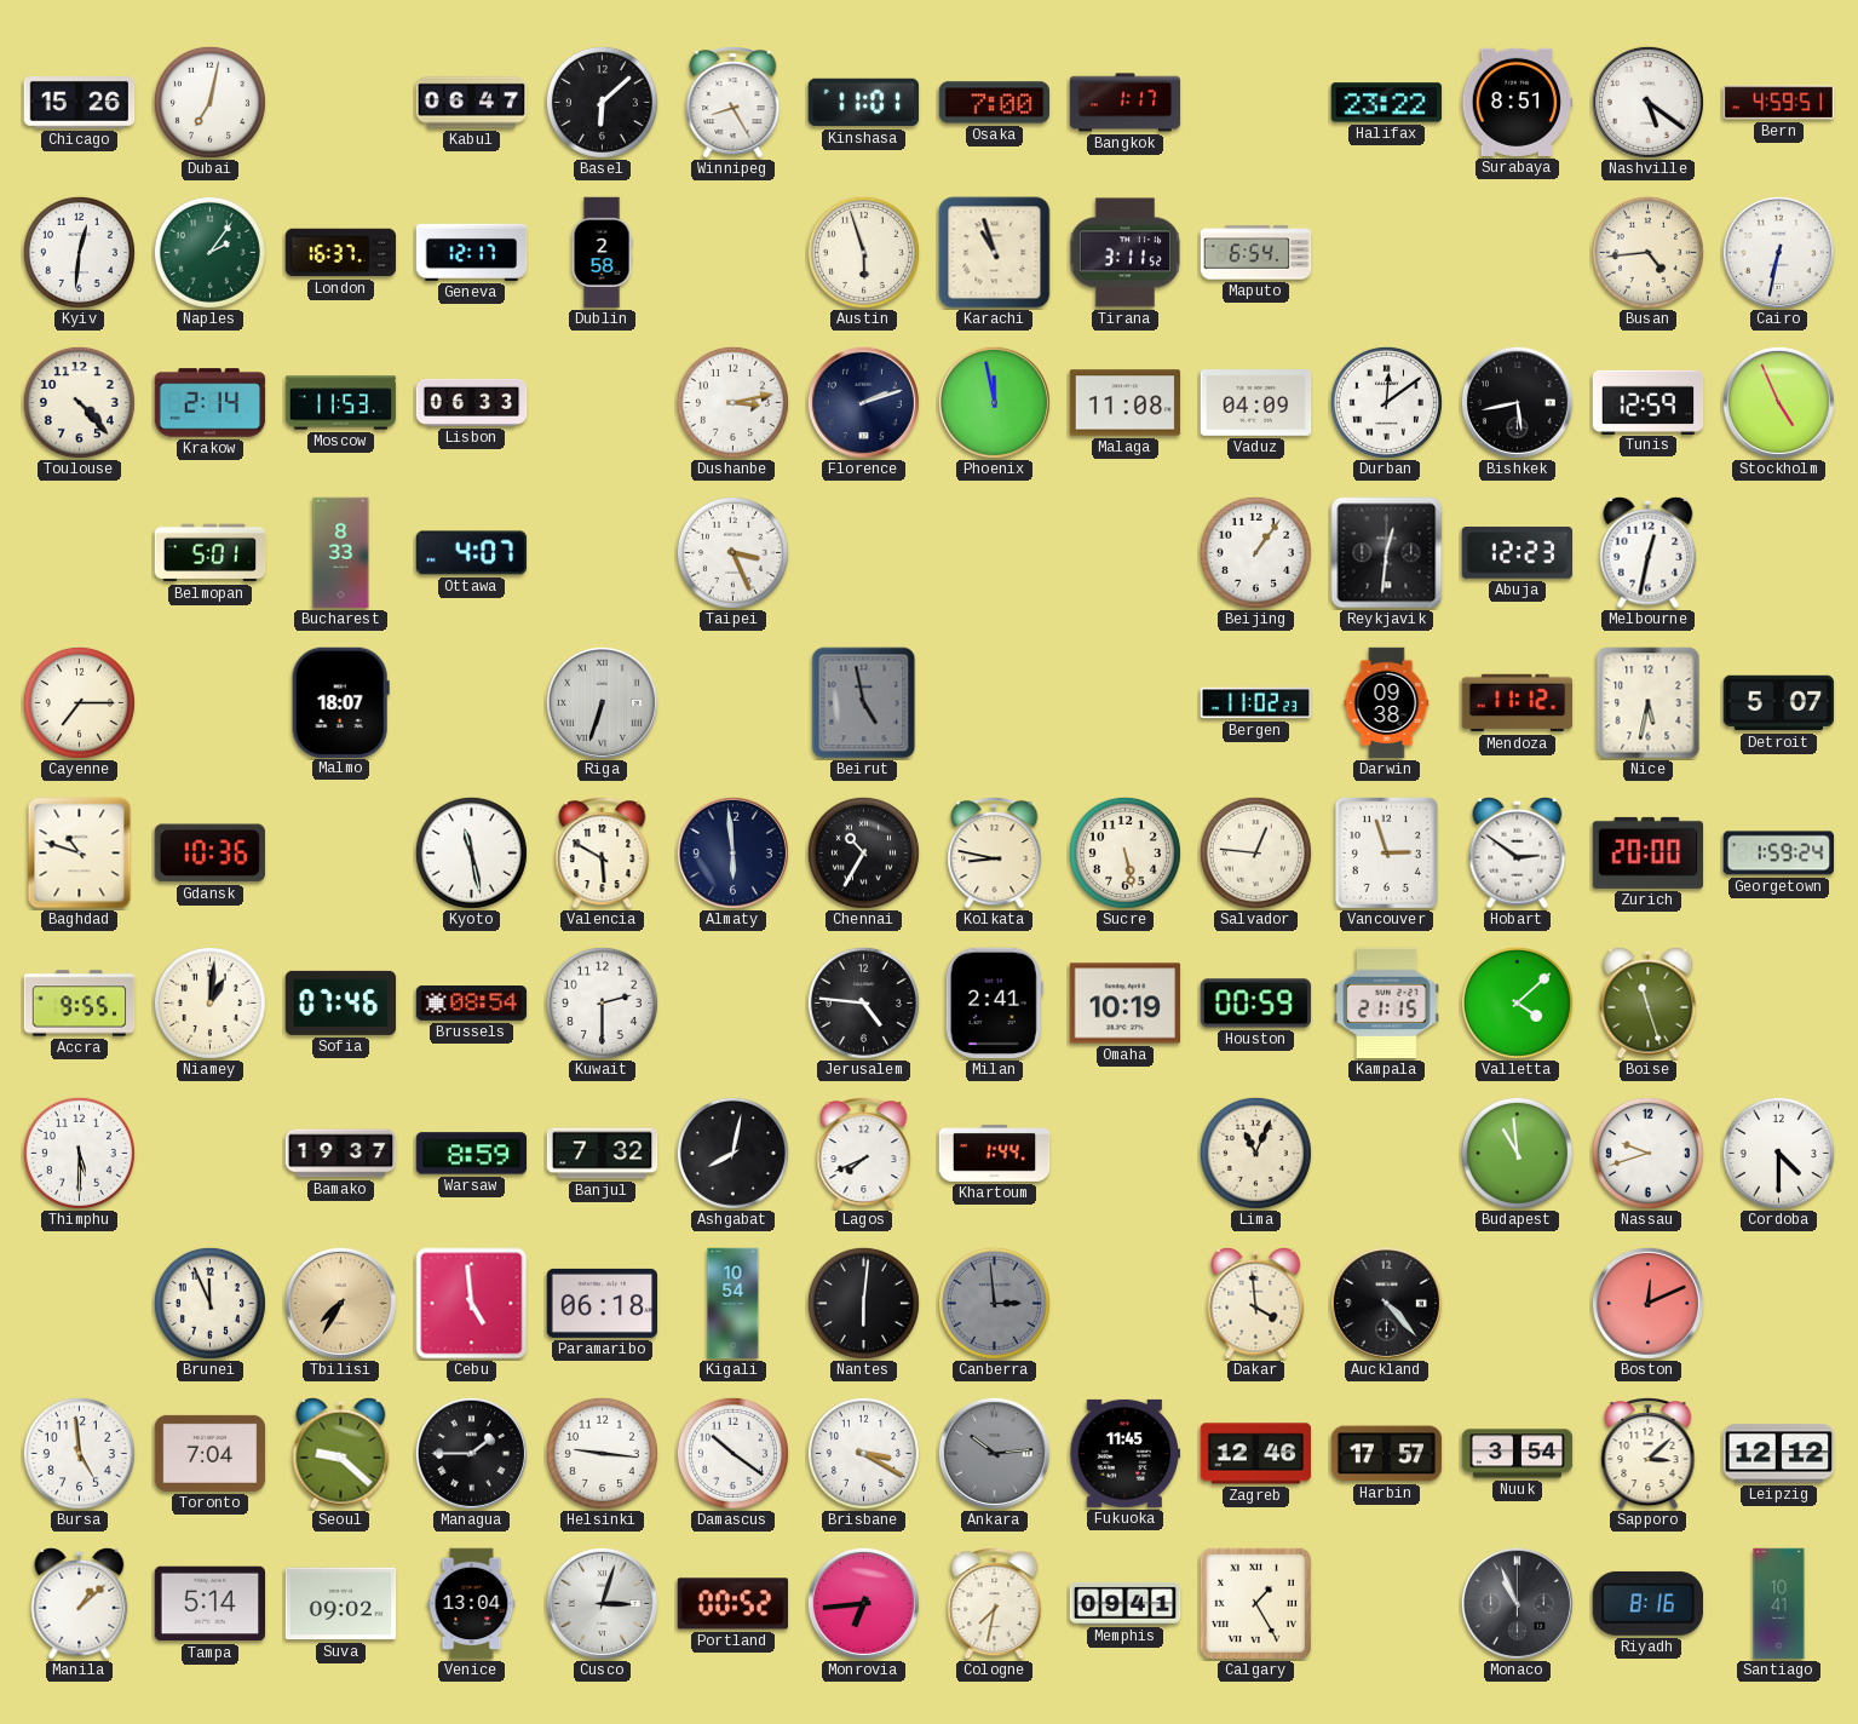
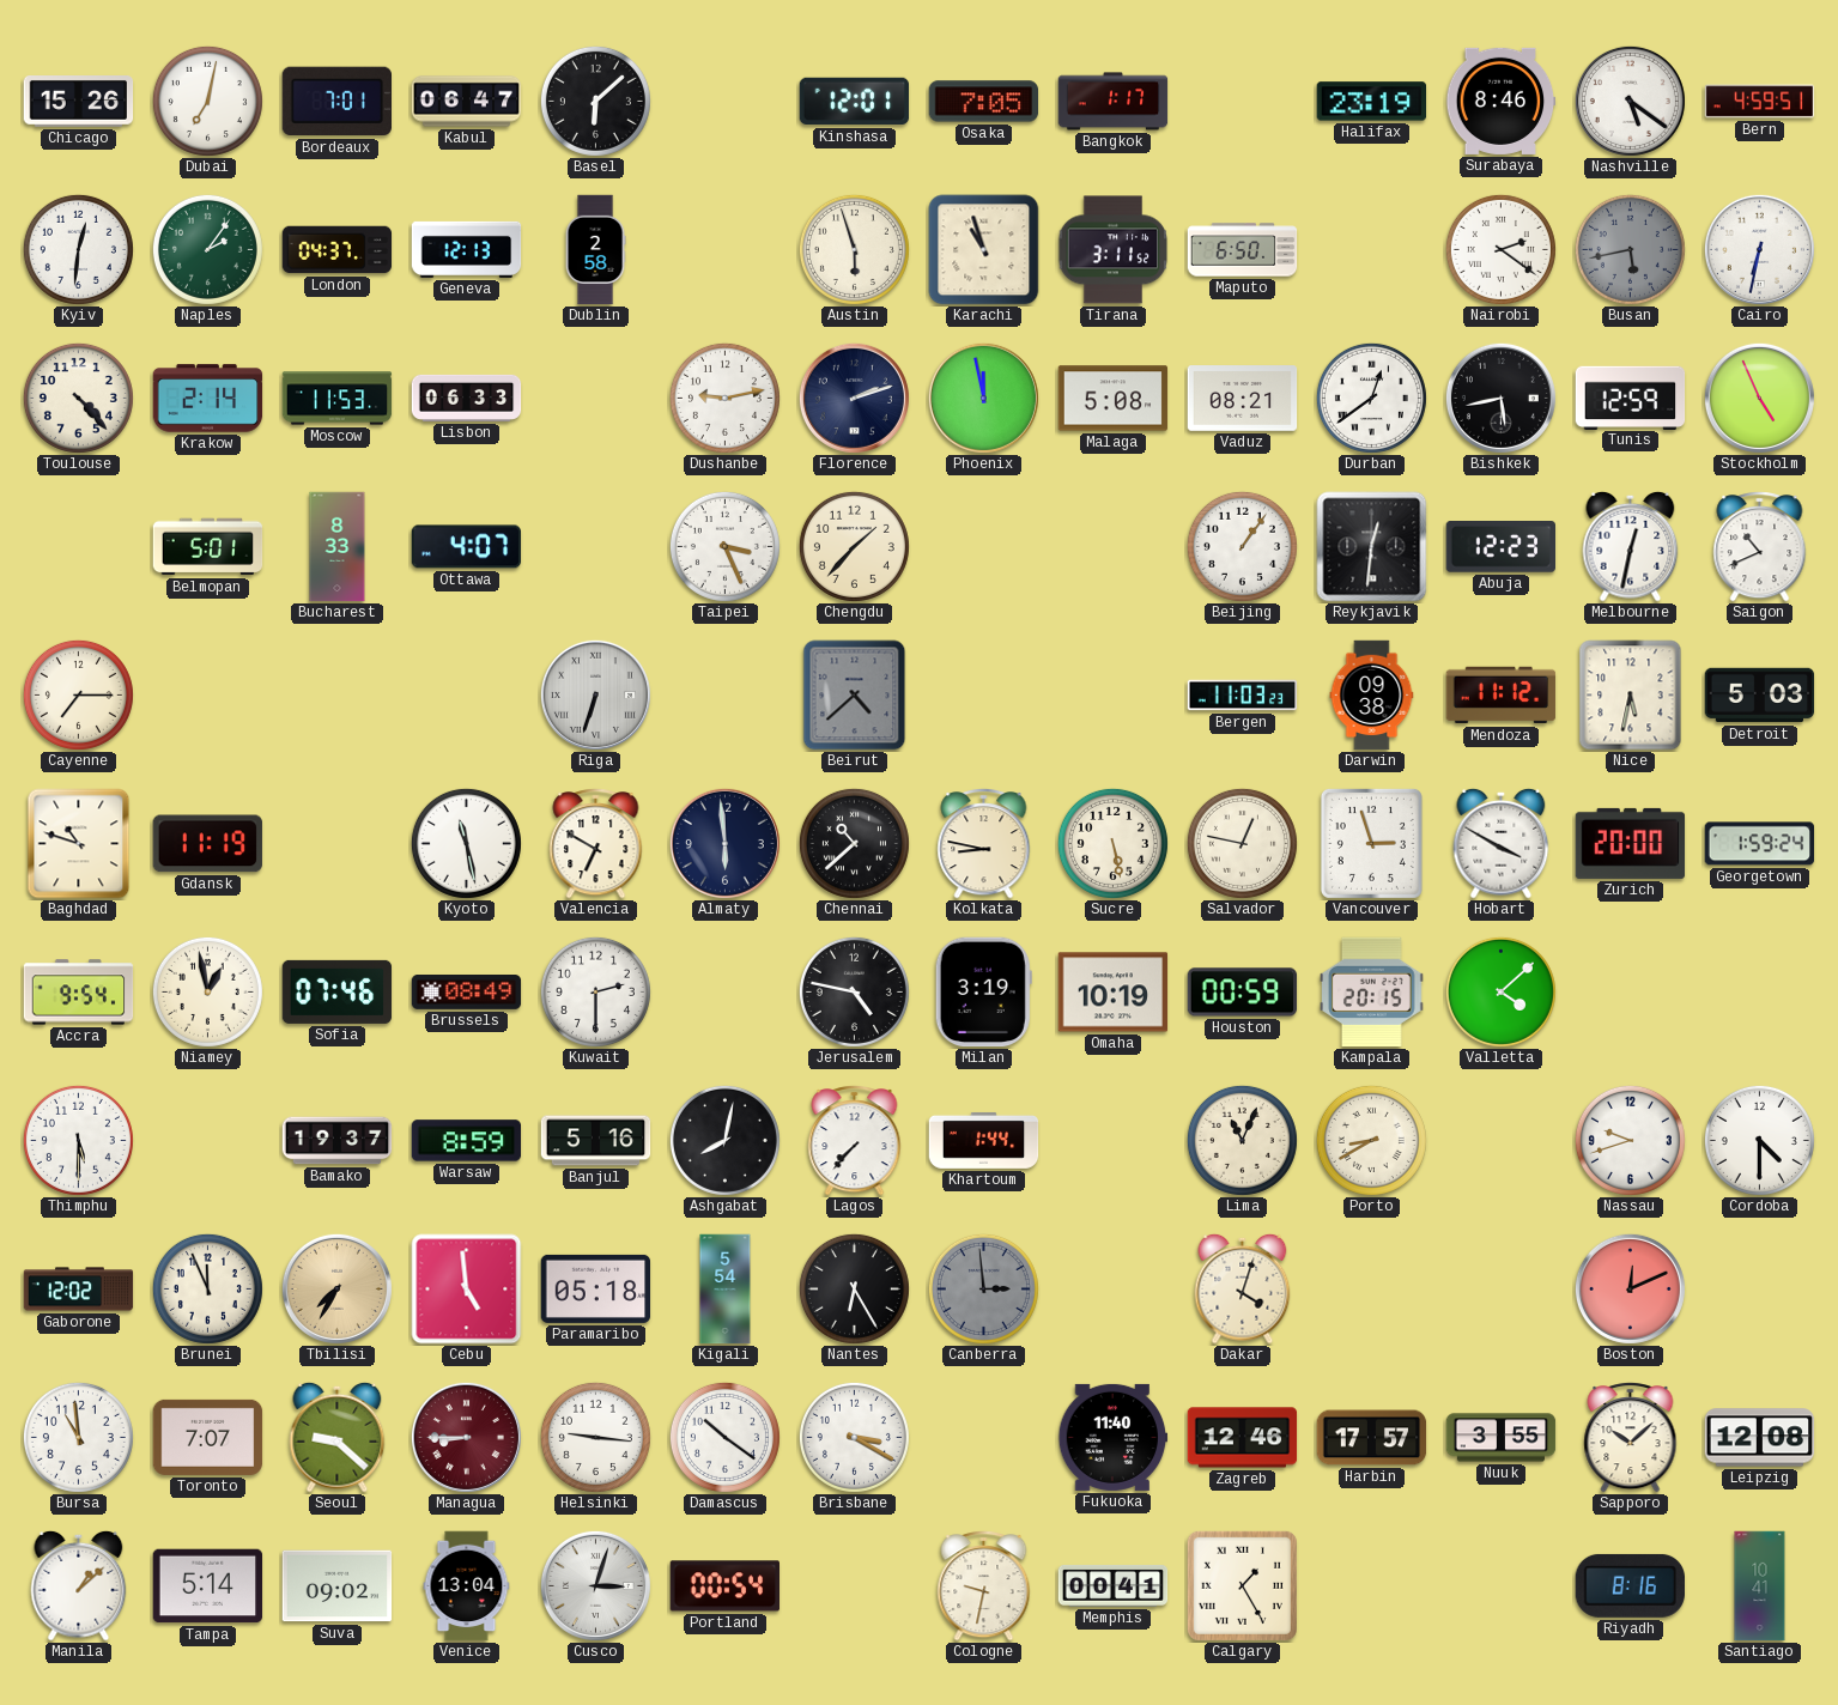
Bordeaux: none -> 7:01 (336, 102)
Winnipeg: 8:25 -> none (734, 103)
Kinshasa: 11:01 -> 12:01 (855, 102)
Osaka: 7:00 -> 7:05 (984, 102)
Halifax: 23:22 -> 23:19 (1372, 102)
Surabaya: 8:51 -> 8:46 (1500, 101)
London: 16:37 -> 04:37 (338, 250)
Geneva: 12:17 -> 12:13 (467, 249)
Maputo: 6:54 -> 6:50 (1243, 250)
Nairobi: none -> 2:21 (1500, 249)
Busan: 4:44 -> 5:43 (1630, 249)
Busan dial: cream -> grey (1630, 249)
Dushanbe: 3:13 -> 9:13 (724, 398)
Malaga: 11:08 -> 5:08 (1114, 399)
Vaduz: 04:09 -> 08:21 (1243, 399)
Durban: 12:09 -> 12:39 (1371, 398)
Chengdu: none -> 1:37 (854, 546)
Saigon: none -> 10:41 (1760, 547)
Malmo: 18:07 -> none (340, 702)
Beirut: 4:58 -> 4:38 (855, 696)
Bergen: 11:02 -> 11:03 (1243, 696)
Detroit: 5:07 -> 5:03 (1760, 696)
Gdansk: 10:36 -> 11:19 (207, 844)
Valencia: 5:50 -> 6:50 (596, 844)
Chennai: 10:35 -> 10:38 (854, 843)
Salvador: 12:46 -> 12:47 (1242, 843)
Hobart: 2:51 -> 3:50 (1502, 843)
Accra: 9:55 -> 9:54 (79, 993)
Niamey: 1:01 -> 12:58 (207, 991)
Brussels: 08:54 -> 08:49 (467, 993)
Jerusalem: 4:46 -> 4:47 (854, 991)
Milan: 2:41 -> 3:19 (983, 993)
Kampala: 21:15 -> 20:15 (1372, 993)
Boise: 11:27 -> none (1649, 1002)
Banjul: 7:32 -> 5:16 (596, 1141)
Lagos: 7:41 -> 7:37 (855, 1141)
Porto: none -> 8:40 (1371, 1140)
Budapest: 10:59 -> none (1517, 1153)
Gaborone: none -> 12:02 (79, 1290)
Paramaribo: 06:18 -> 05:18 (596, 1288)
Kigali: 10:54 -> 5:54 (726, 1290)
Nantes: 6:01 -> 6:25 (854, 1288)
Dakar: 3:59 -> 4:03 (1243, 1288)
Auckland: 4:23 -> none (1386, 1303)
Bursa: 4:59 -> 10:59 (78, 1437)
Toronto: 7:04 -> 7:07 (208, 1437)
Managua: 1:45 -> 8:45 (466, 1437)
Managua dial: black -> burgundy (466, 1437)
Ankara: 10:14 -> none (994, 1453)
Fukuoka: 11:45 -> 11:40 (1114, 1437)
Nuuk: 3:54 -> 3:55 (1502, 1438)
Sapporo: 3:08 -> 10:08 (1631, 1438)
Leipzig: 12:12 -> 12:08 (1760, 1438)
Portland: 00:52 -> 00:54 (726, 1586)
Monrovia: 6:44 -> none (863, 1603)
Cologne: 7:32 -> 9:32 (984, 1586)
Memphis: 09:41 -> 00:41 (1114, 1585)
Monaco: 10:56 -> none (1517, 1603)
